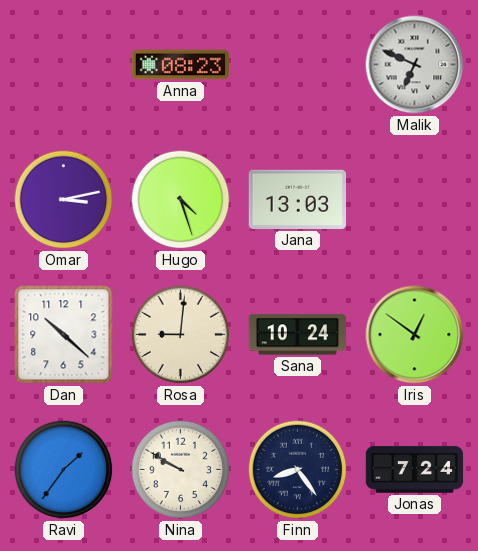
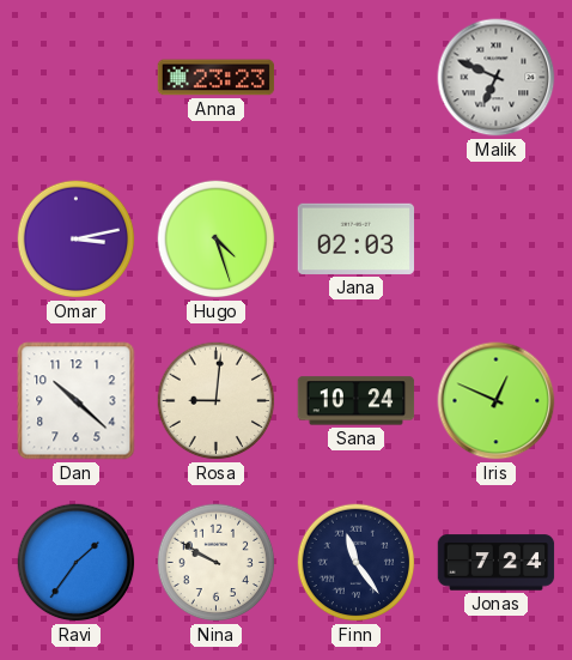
Anna: 08:23 -> 23:23 (217, 78)
Jana: 13:03 -> 02:03 (357, 238)
Iris: 12:51 -> 12:49 (497, 401)
Finn: 8:24 -> 11:24 (357, 563)
